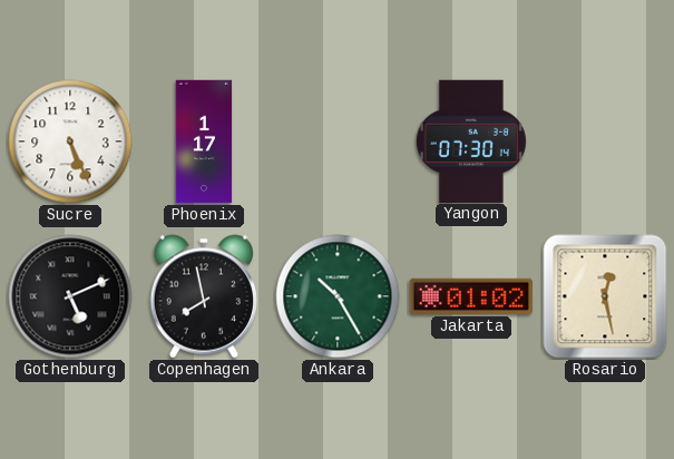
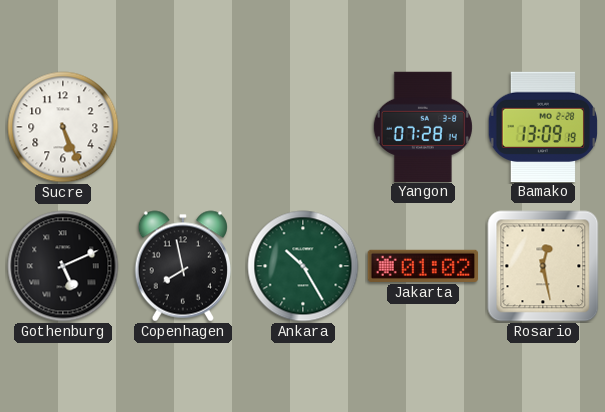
Phoenix: 1:17 -> none (204, 141)
Yangon: 07:30 -> 07:28 (423, 126)
Bamako: none -> 13:09 (543, 126)
